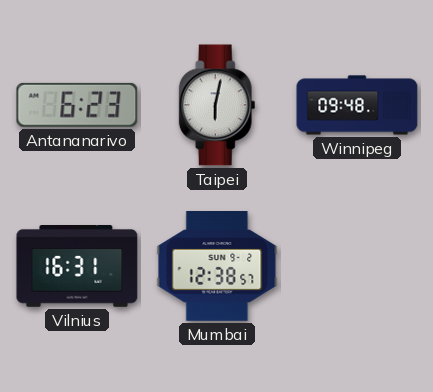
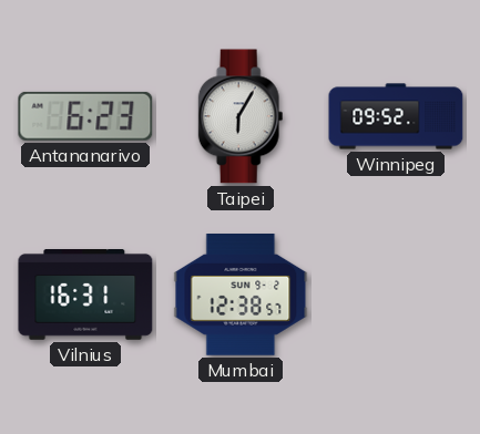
Taipei: 6:02 -> 6:05 (241, 116)
Winnipeg: 09:48 -> 09:52 (396, 116)
